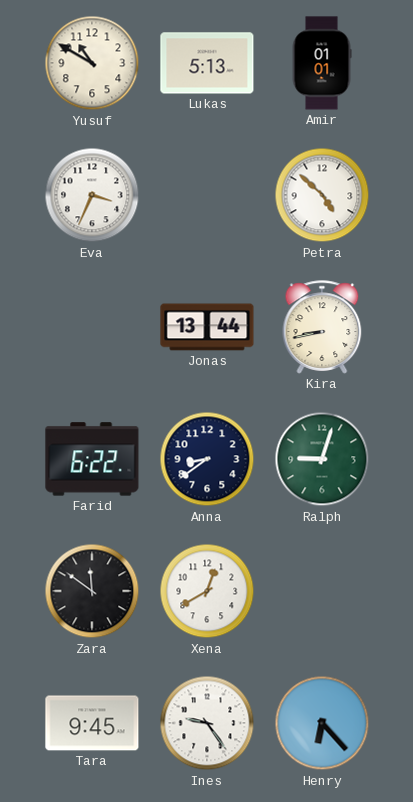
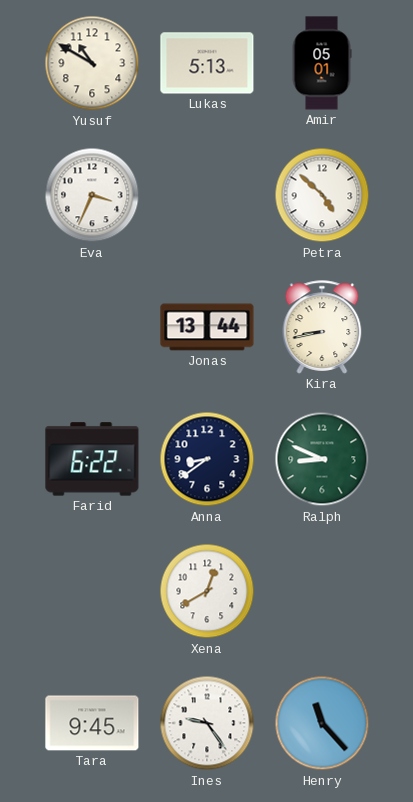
Amir: 01:01 -> 05:01 (322, 63)
Ralph: 9:03 -> 8:49 (322, 459)
Zara: 11:51 -> none (92, 591)
Henry: 6:23 -> 11:23 (322, 723)
